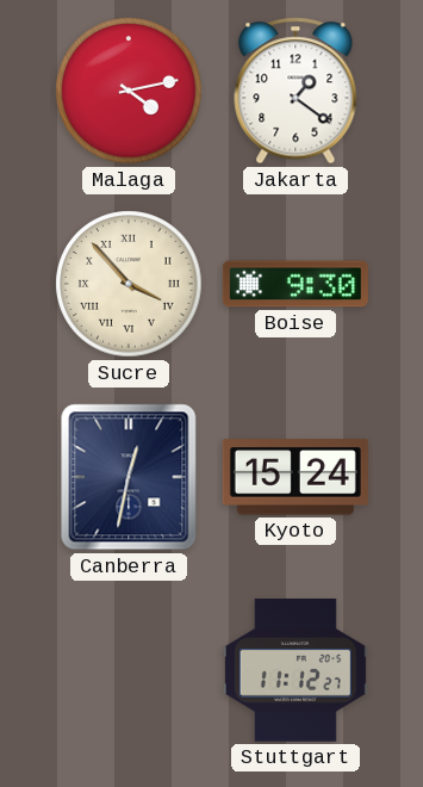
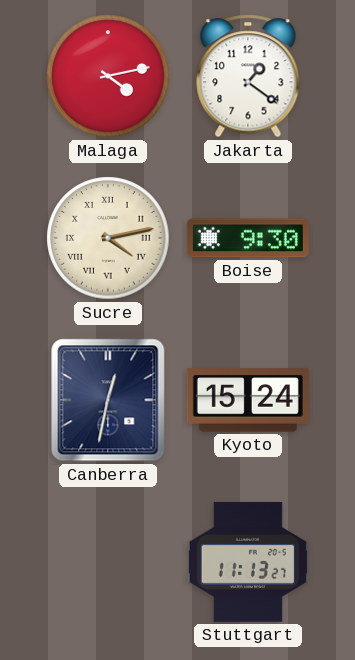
Sucre: 3:53 -> 4:13 (108, 238)
Stuttgart: 11:12 -> 11:13 (248, 563)
